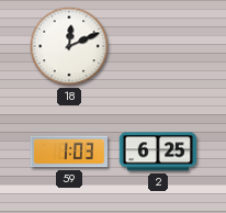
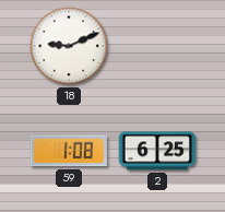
18: 12:11 -> 9:11 (69, 46)
59: 1:03 -> 1:08 (69, 151)
